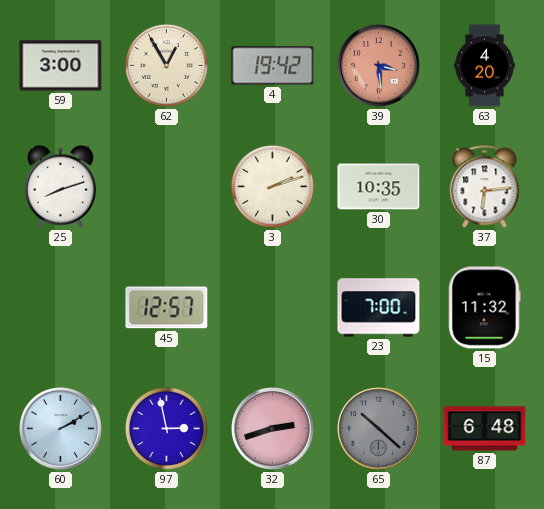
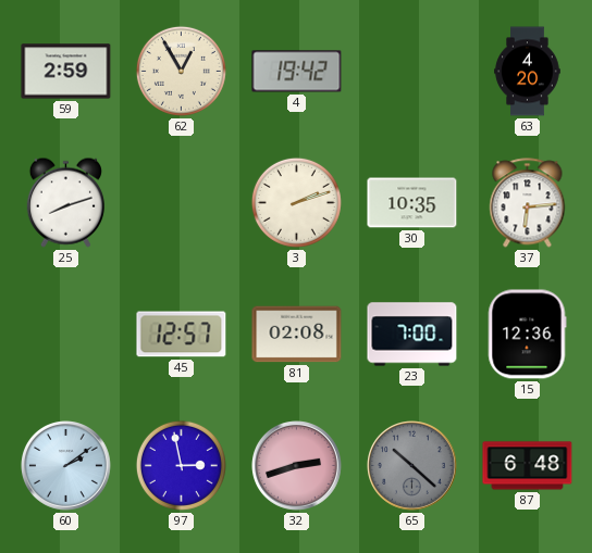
59: 3:00 -> 2:59 (66, 72)
39: 3:29 -> none (379, 66)
81: none -> 02:08 (297, 335)
15: 11:32 -> 12:36 (527, 335)
60: 2:10 -> 2:09 (66, 466)
